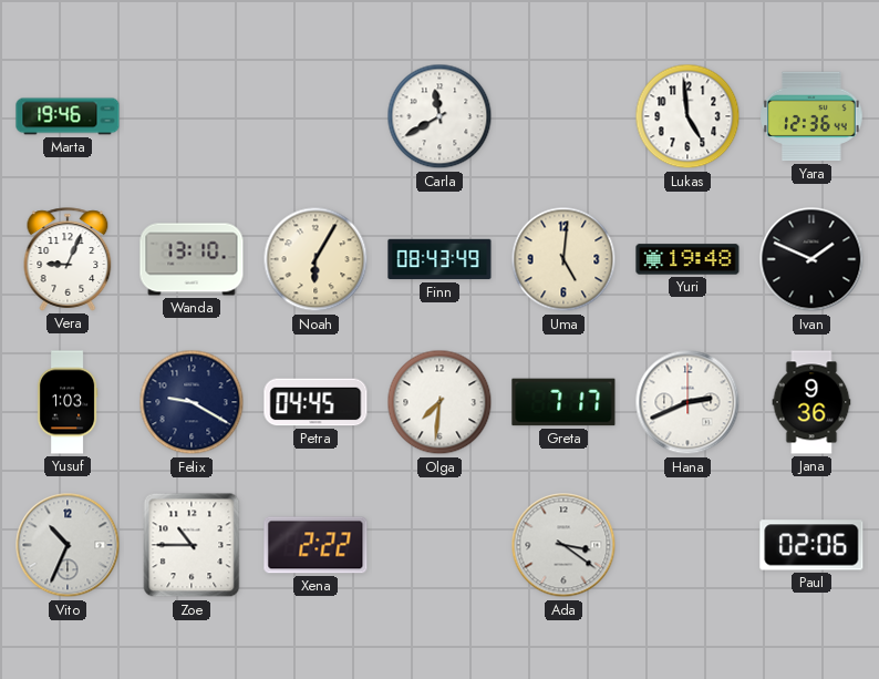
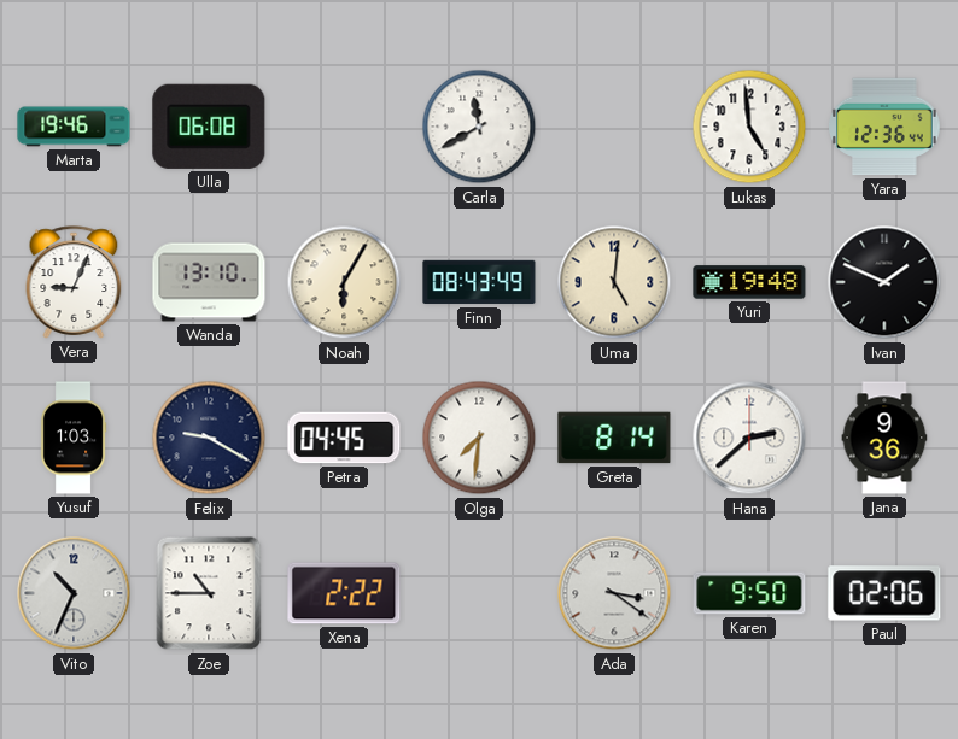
Ulla: none -> 06:08 (209, 127)
Greta: 7:17 -> 8:14 (614, 438)
Hana: 2:41 -> 2:38 (749, 438)
Karen: none -> 9:50 (749, 593)
